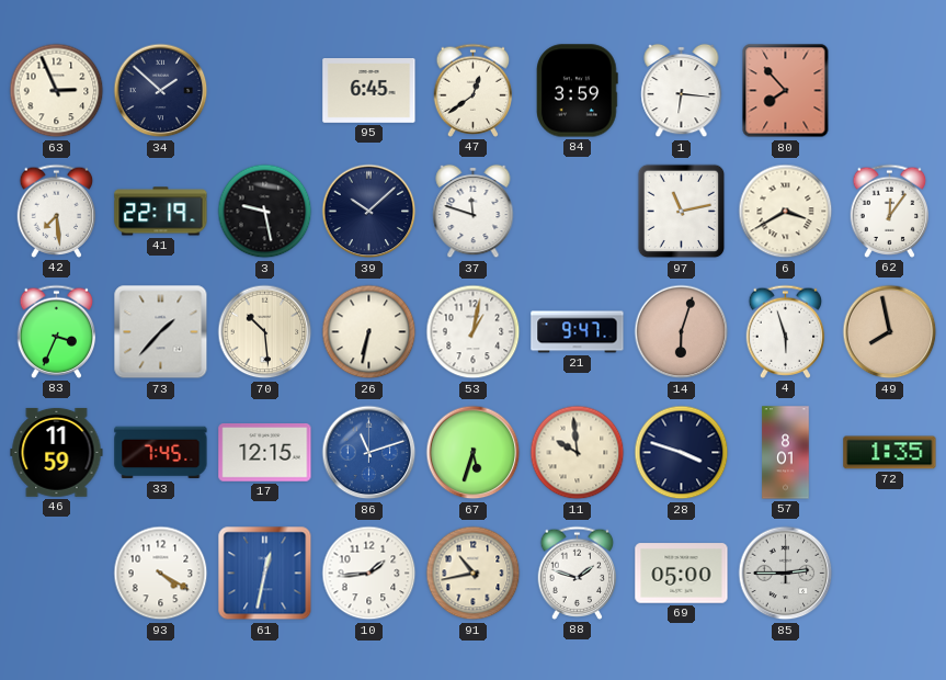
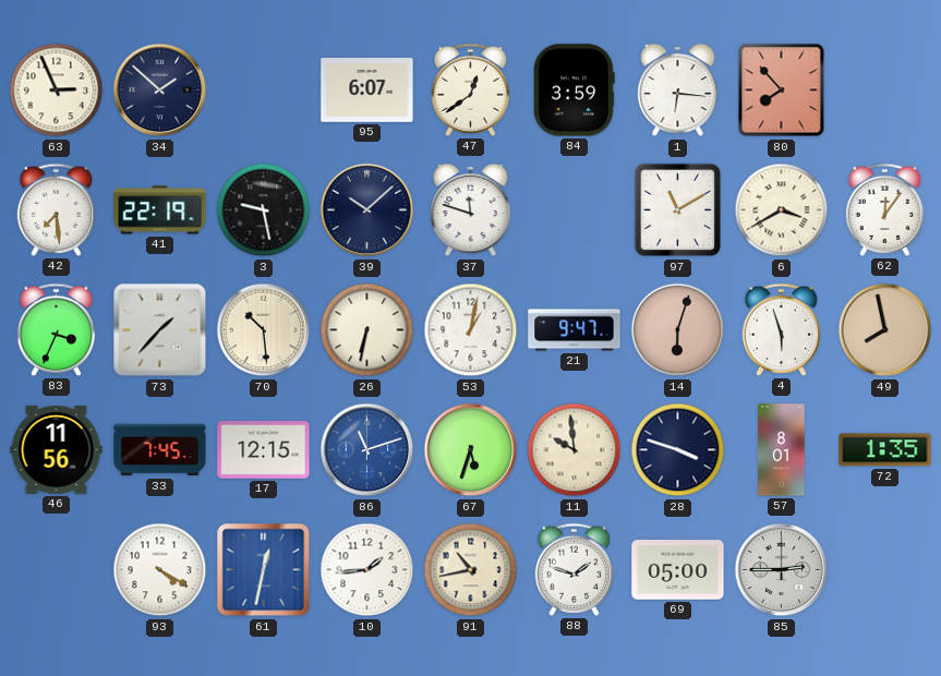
95: 6:45 -> 6:07 (367, 90)
97: 11:13 -> 11:10 (678, 210)
46: 11:59 -> 11:56 (57, 449)
